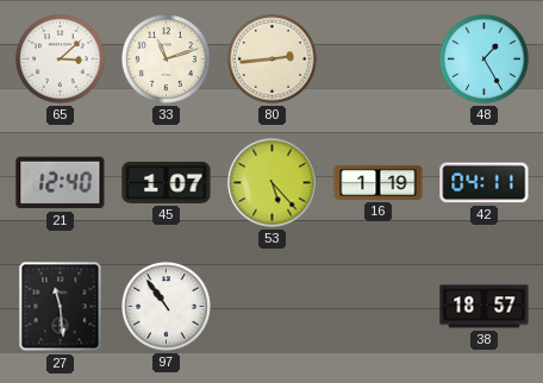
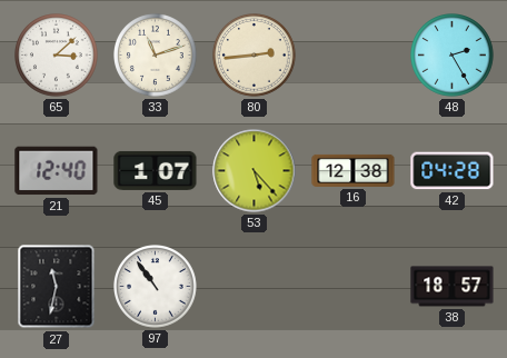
48: 1:25 -> 2:25 (453, 56)
16: 1:19 -> 12:38 (354, 170)
42: 04:11 -> 04:28 (453, 171)
27: 11:29 -> 11:32 (57, 287)
